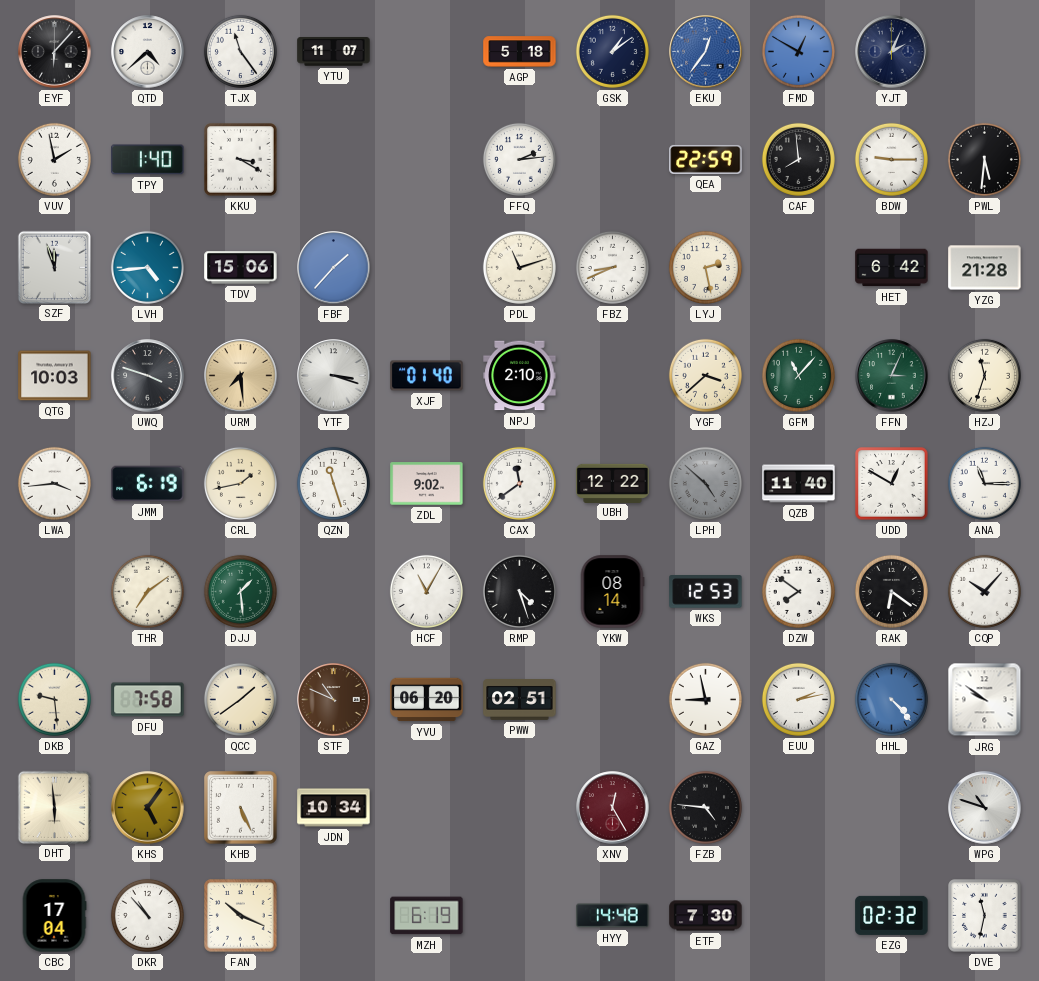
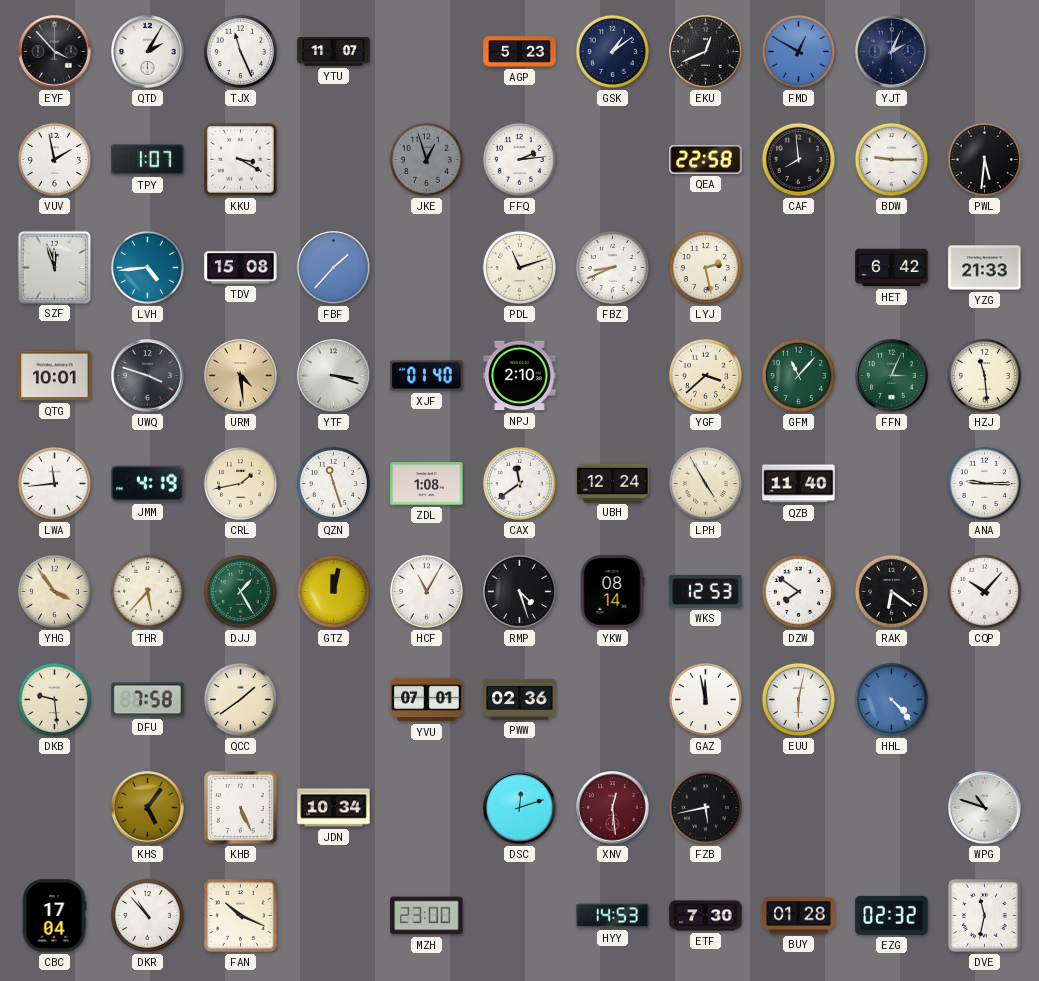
EYF: 6:07 -> 3:53 (55, 52)
QTD: 4:38 -> 2:05 (148, 52)
TJX: 11:24 -> 11:26 (240, 51)
AGP: 5:18 -> 5:23 (520, 52)
EKU: 12:36 -> 12:41 (706, 52)
EKU dial: blue -> black (706, 52)
TPY: 1:40 -> 1:07 (148, 160)
JKE: none -> 12:57 (426, 159)
QEA: 22:59 -> 22:58 (706, 159)
TDV: 15:06 -> 15:08 (241, 268)
YZG: 21:28 -> 21:33 (985, 268)
QTG: 10:03 -> 10:01 (55, 376)
URM: 7:29 -> 4:29 (241, 376)
HZJ: 11:33 -> 11:29 (984, 375)
LWA: 3:44 -> 11:44 (54, 483)
JMM: 6:19 -> 4:19 (148, 484)
ZDL: 9:02 -> 1:08 (427, 484)
UBH: 12:22 -> 12:24 (613, 483)
LPH: 4:52 -> 4:55 (705, 483)
LPH dial: grey -> cream (705, 483)
UDD: 12:50 -> none (892, 484)
ANA: 11:15 -> 9:15 (984, 483)
YHG: none -> 3:54 (54, 591)
THR: 7:09 -> 5:37 (147, 591)
DJJ: 1:29 -> 1:25 (240, 591)
GTZ: none -> 12:02 (333, 591)
STF: 10:49 -> none (334, 700)
YVU: 06:20 -> 07:01 (427, 700)
PWW: 02:51 -> 02:36 (520, 700)
GAZ: 8:58 -> 11:58 (705, 699)
EUU: 2:13 -> 6:02 (798, 699)
JRG: 9:51 -> none (985, 700)
DHT: 5:59 -> none (54, 807)
DSC: none -> 12:12 (520, 808)
XNV: 12:25 -> 12:29 (613, 808)
FZB: 4:46 -> 5:43 (705, 807)
MZH: 6:19 -> 23:00 (427, 916)
HYY: 14:48 -> 14:53 (613, 916)
BUY: none -> 01:28 (799, 916)
